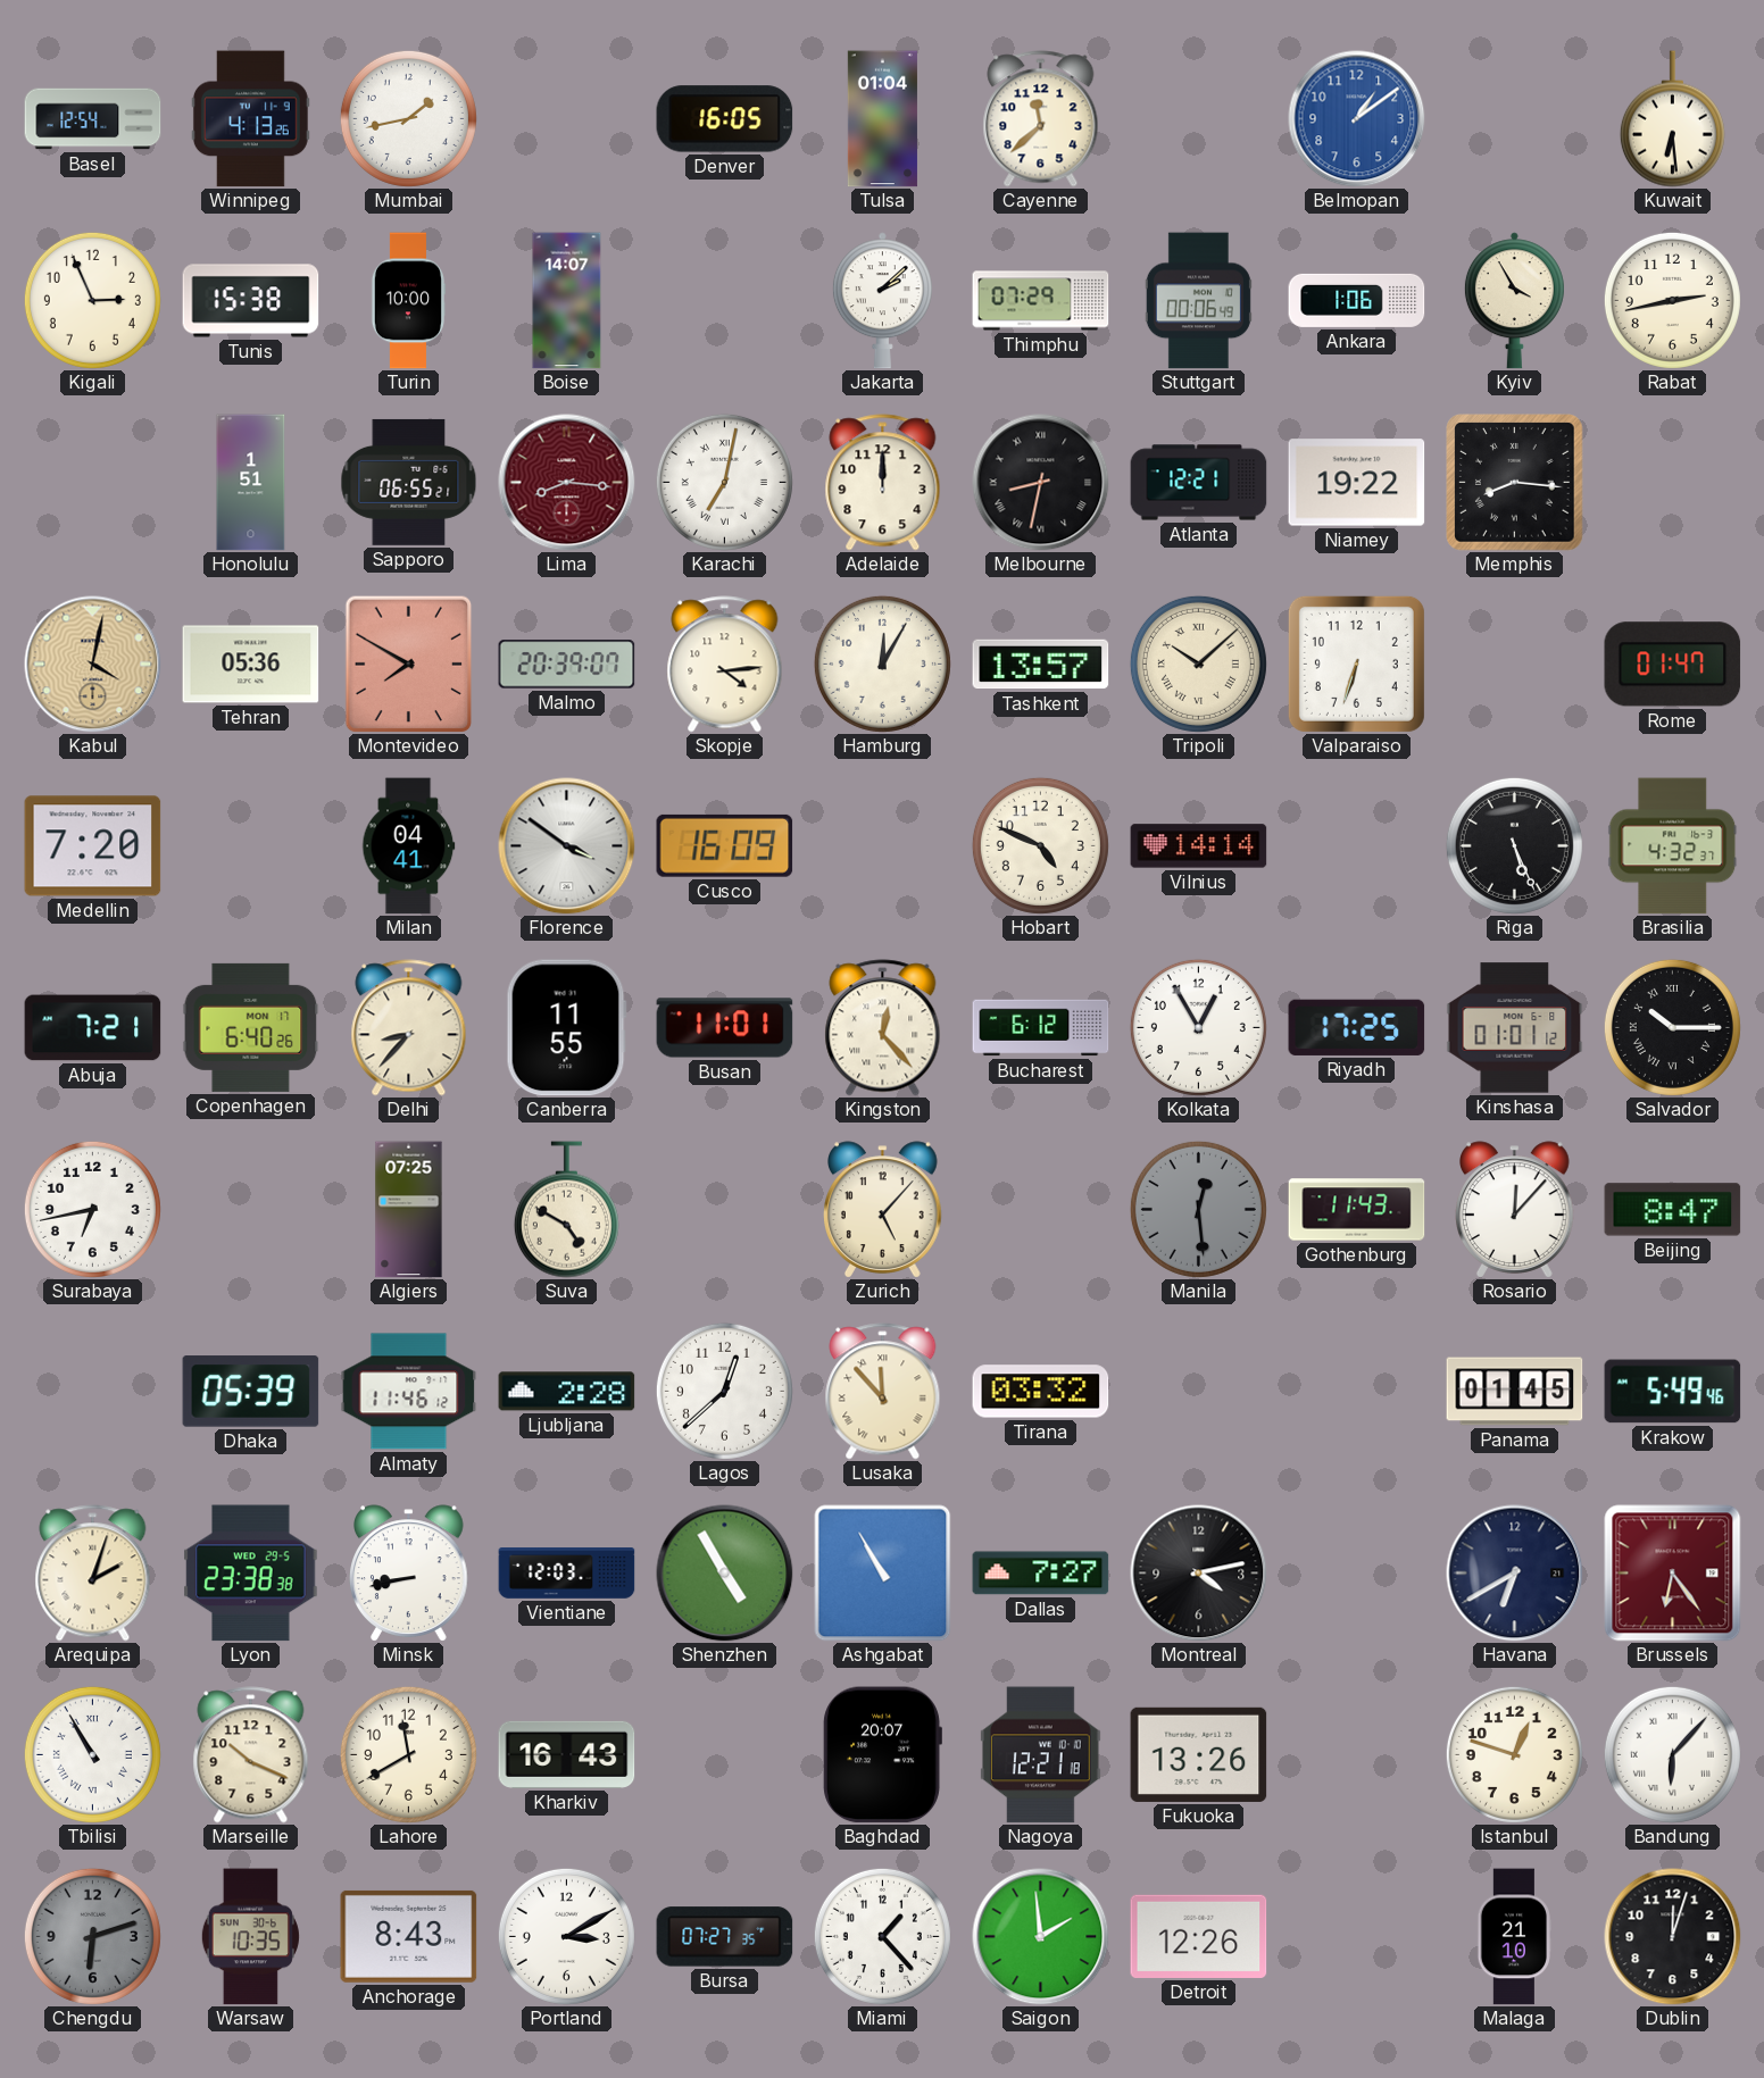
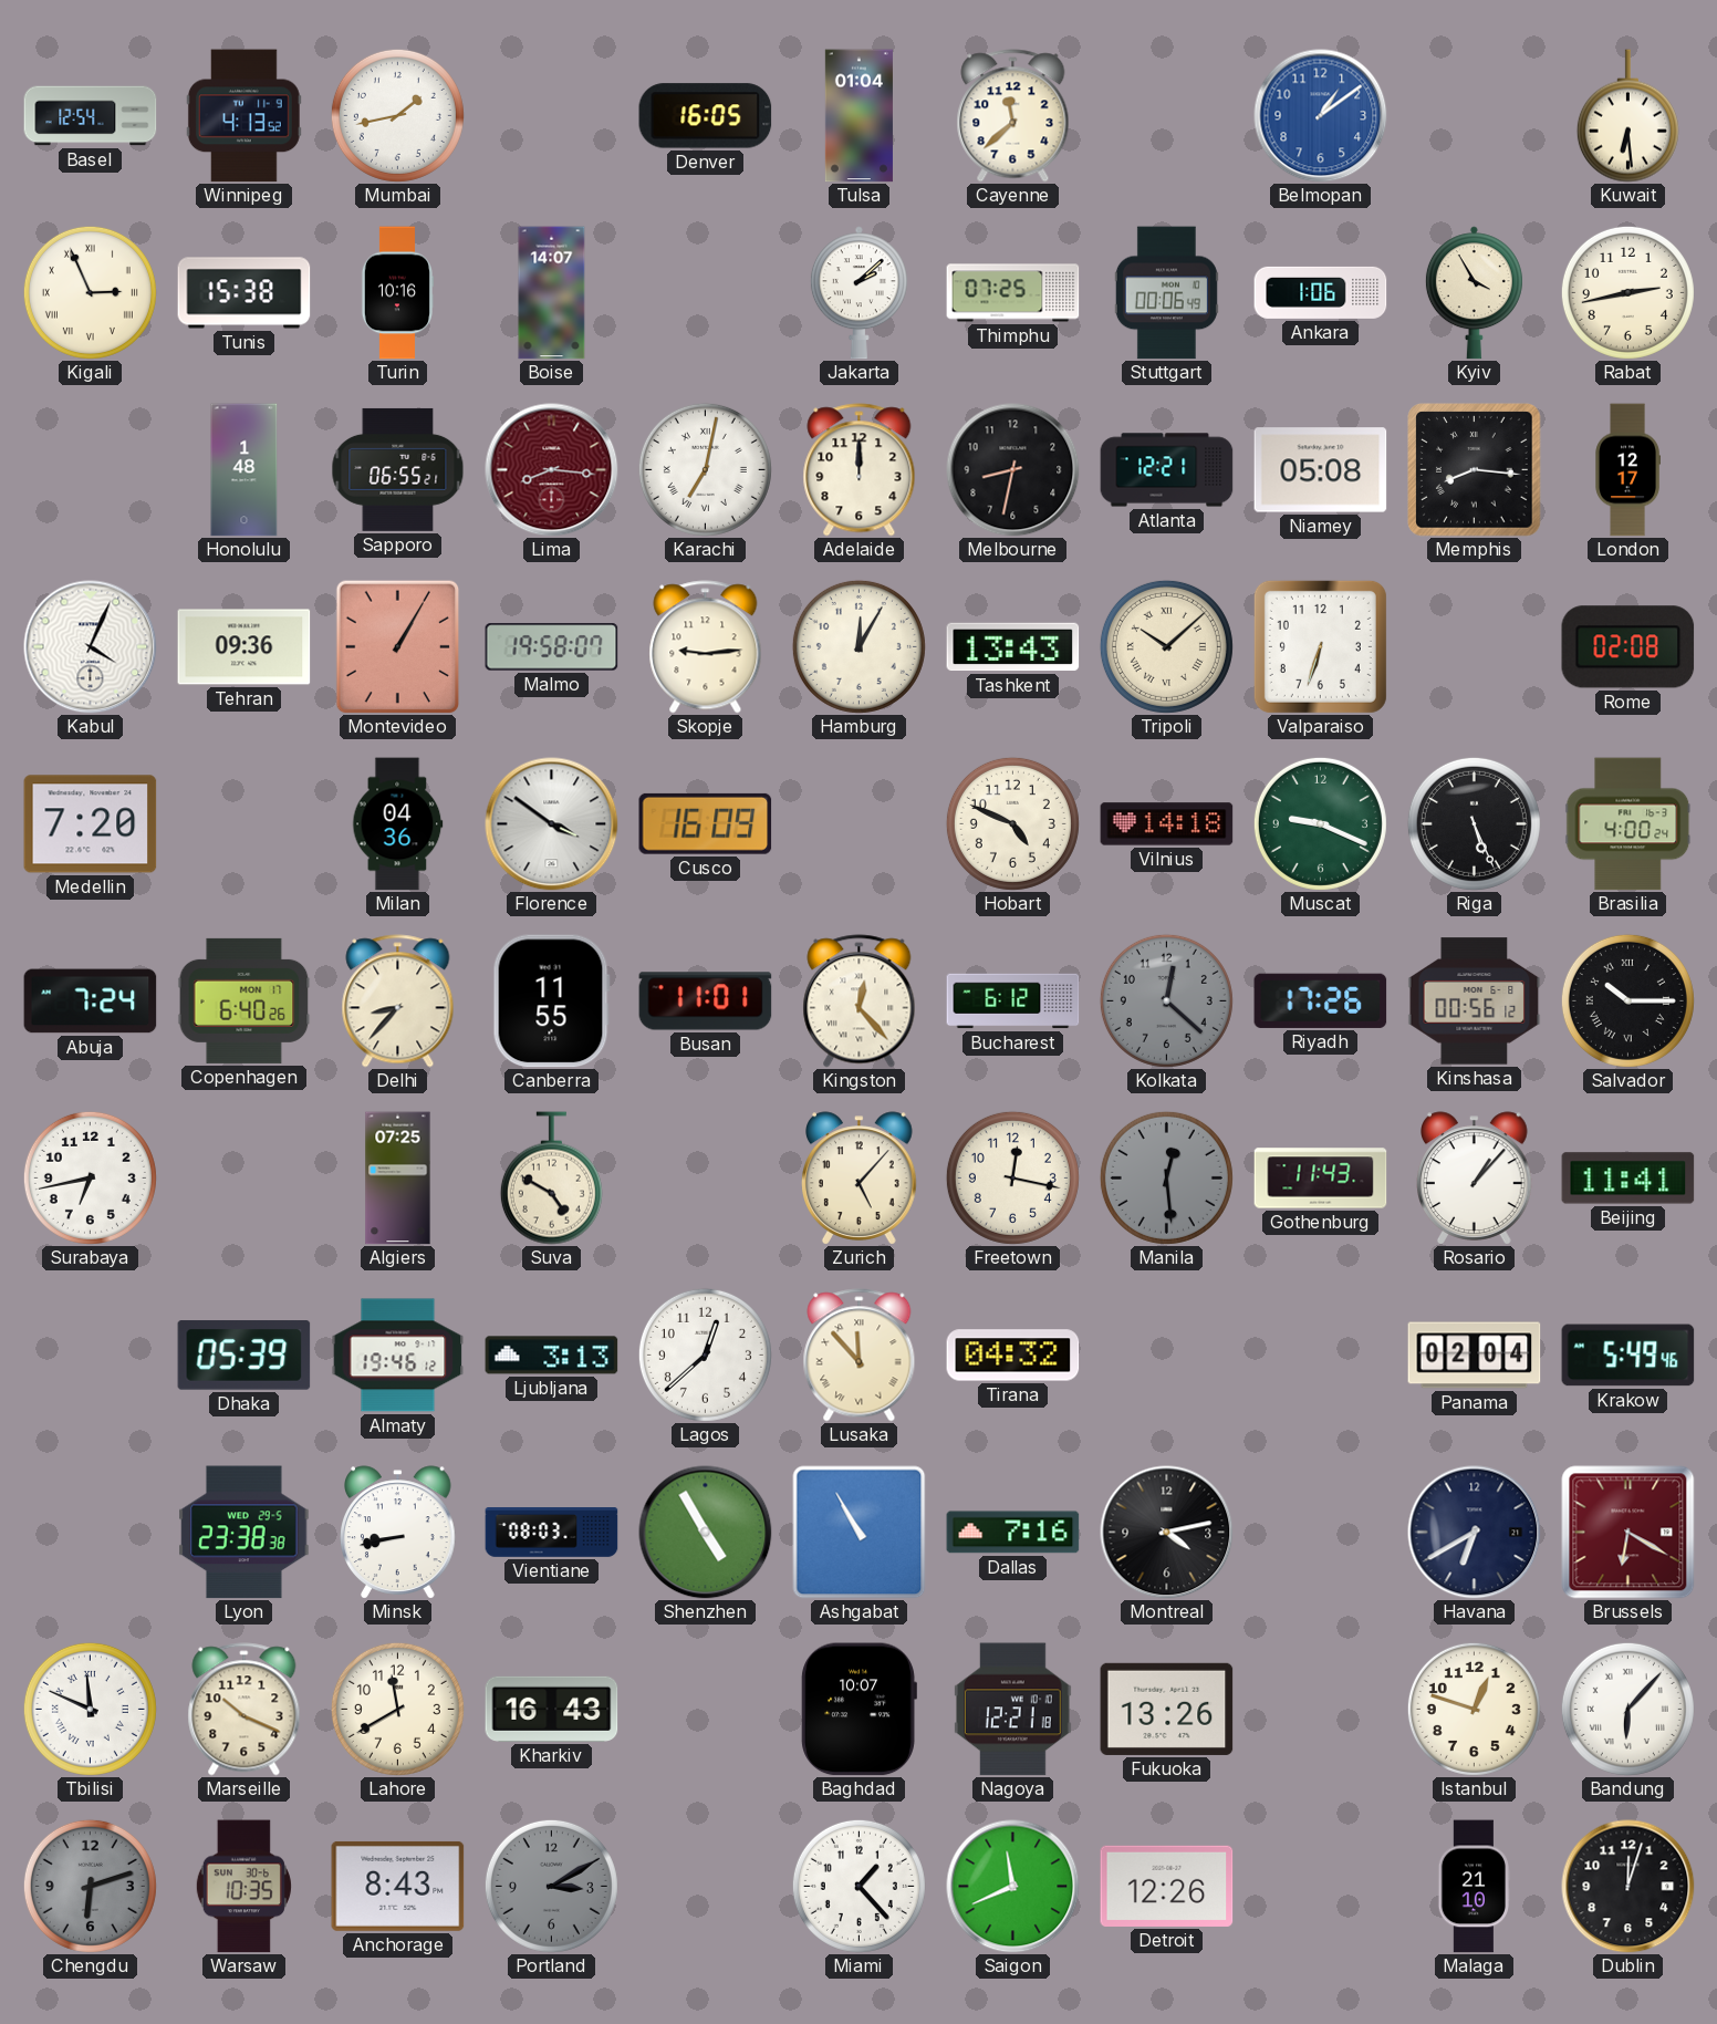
Winnipeg: 4:13:26 -> 4:13:52 (243, 116)
Kigali numerals: Arabic -> Roman (90, 292)
Turin: 10:00 -> 10:16 (396, 293)
Thimphu: 07:29 -> 07:25 (1013, 293)
Honolulu: 1:51 -> 1:48 (244, 470)
Melbourne numerals: Roman -> Arabic (1013, 470)
Niamey: 19:22 -> 05:08 (1321, 470)
London: none -> 12:17 (1627, 470)
Kabul: 4:02 -> 4:04 (91, 647)
Kabul dial: champagne -> white (91, 647)
Tehran: 05:36 -> 09:36 (244, 647)
Montevideo: 7:50 -> 1:05 (398, 646)
Malmo: 20:39 -> 19:58 (552, 647)
Skopje: 4:14 -> 9:14 (706, 647)
Tashkent: 13:57 -> 13:43 (1013, 647)
Rome: 01:47 -> 02:08 (1628, 647)
Milan: 04:41 -> 04:36 (398, 824)
Vilnius: 14:14 -> 14:18 (1167, 824)
Muscat: none -> 9:19 (1320, 823)
Brasilia: 4:32 -> 4:00 (1628, 824)
Abuja: 7:21 -> 7:24 (91, 1001)
Kolkata: 12:55 -> 12:22 (1166, 1000)
Kolkata dial: white -> grey (1166, 1000)
Riyadh: 17:25 -> 17:26 (1321, 1000)
Kinshasa: 01:01 -> 00:56 (1475, 1001)
Freetown: none -> 12:17 (1012, 1177)
Rosario: 12:07 -> 1:07 (1475, 1179)
Beijing: 8:47 -> 11:41 (1628, 1179)
Almaty: 11:46 -> 19:46 (398, 1356)
Ljubljana: 2:28 -> 3:13 (552, 1356)
Tirana: 03:32 -> 04:32 (1013, 1356)
Panama: 01:45 -> 02:04 (1475, 1356)
Arequipa: 2:03 -> none (93, 1574)
Vientiane: 12:03 -> 08:03 (552, 1533)
Dallas: 7:27 -> 7:16 (1013, 1533)
Brussels: 6:24 -> 6:20 (1628, 1533)
Tbilisi: 10:55 -> 11:49 (90, 1709)
Baghdad: 20:07 -> 10:07 (858, 1710)
Portland dial: white -> grey (551, 1886)
Bursa: 07:27 -> none (725, 1937)
Saigon: 1:59 -> 11:41 (1013, 1887)
